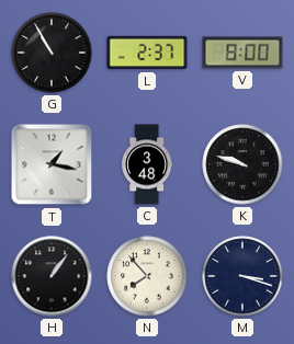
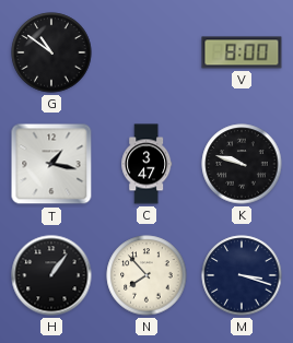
G: 10:55 -> 10:51 (51, 52)
L: 2:37 -> none (147, 53)
C: 3:48 -> 3:47 (146, 164)
